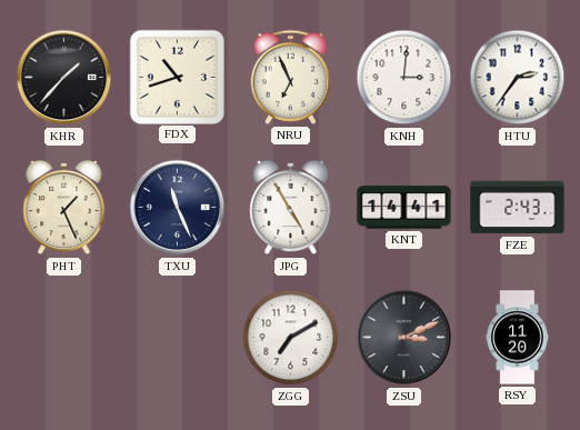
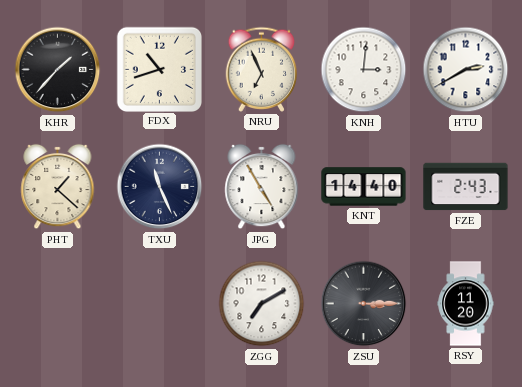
HTU: 2:36 -> 2:40 (466, 70)
PHT: 1:26 -> 1:22 (58, 187)
KNT: 14:41 -> 14:40 (364, 187)
ZSU: 3:11 -> 3:15 (364, 304)
